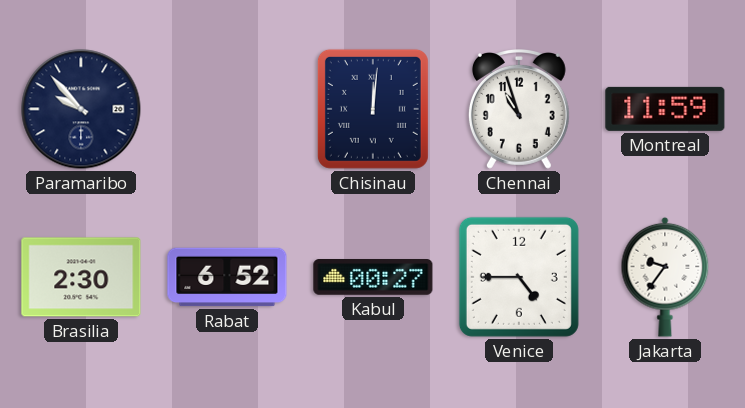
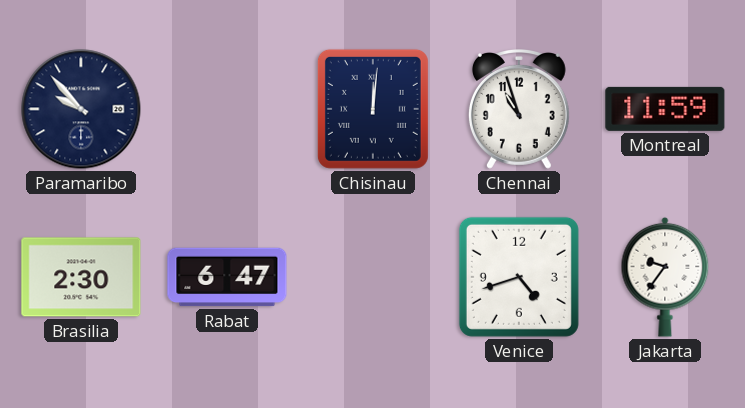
Rabat: 6:52 -> 6:47 (227, 277)
Kabul: 00:27 -> none (373, 278)
Venice: 4:45 -> 4:42 (519, 277)
